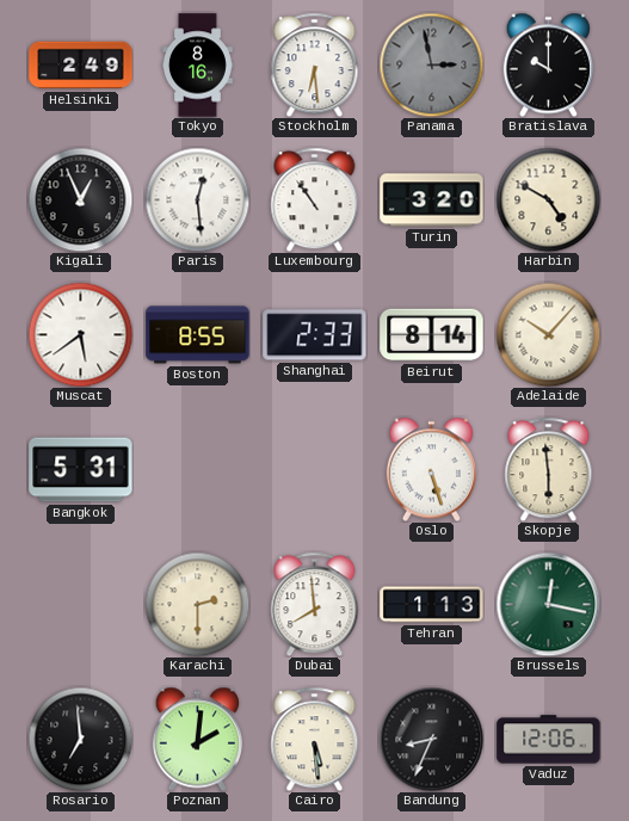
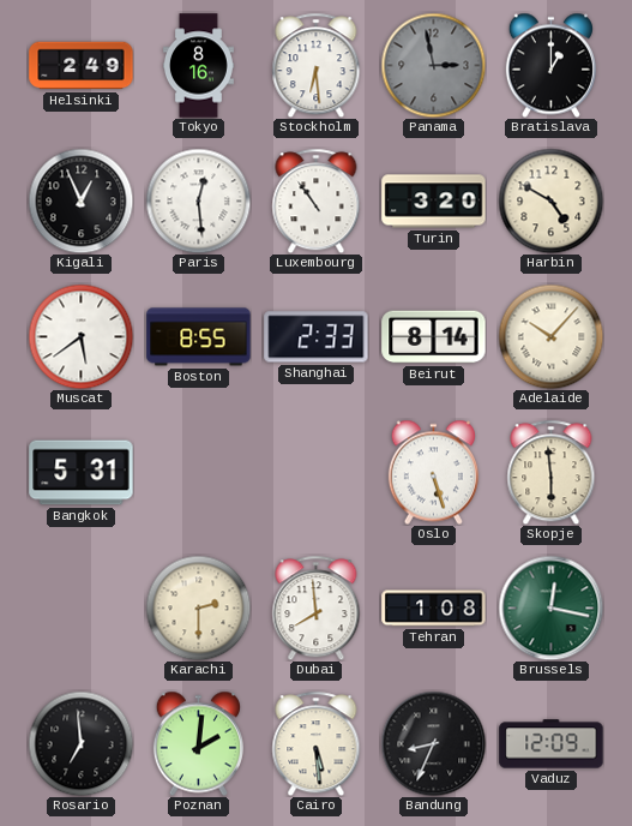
Bratislava: 10:00 -> 1:00 (550, 65)
Tehran: 1:13 -> 1:08 (434, 609)
Vaduz: 12:06 -> 12:09 (552, 744)
